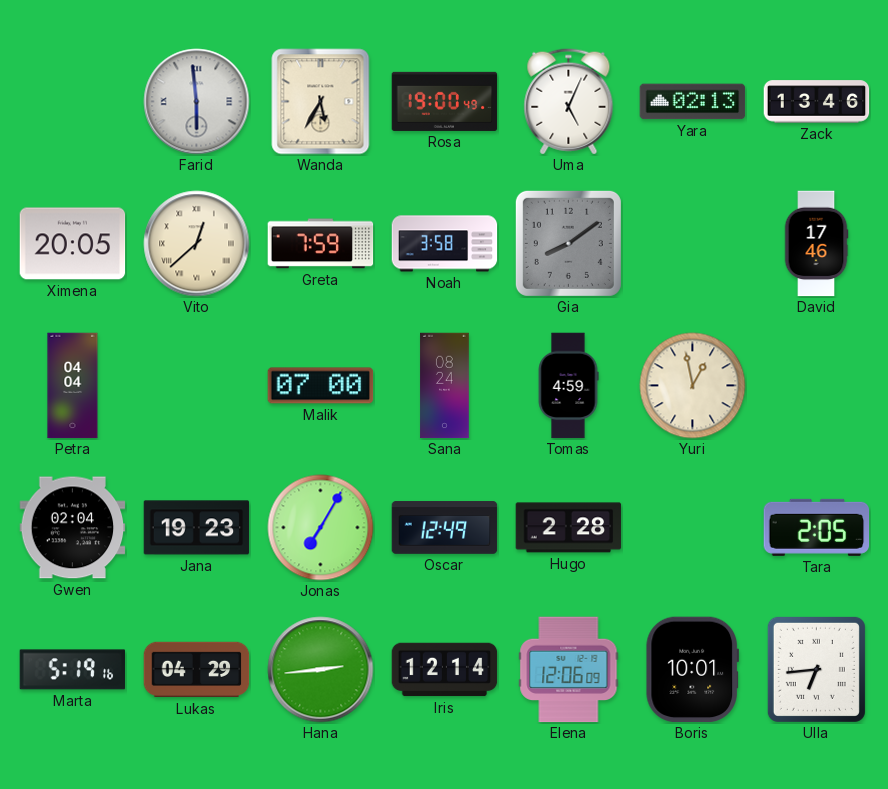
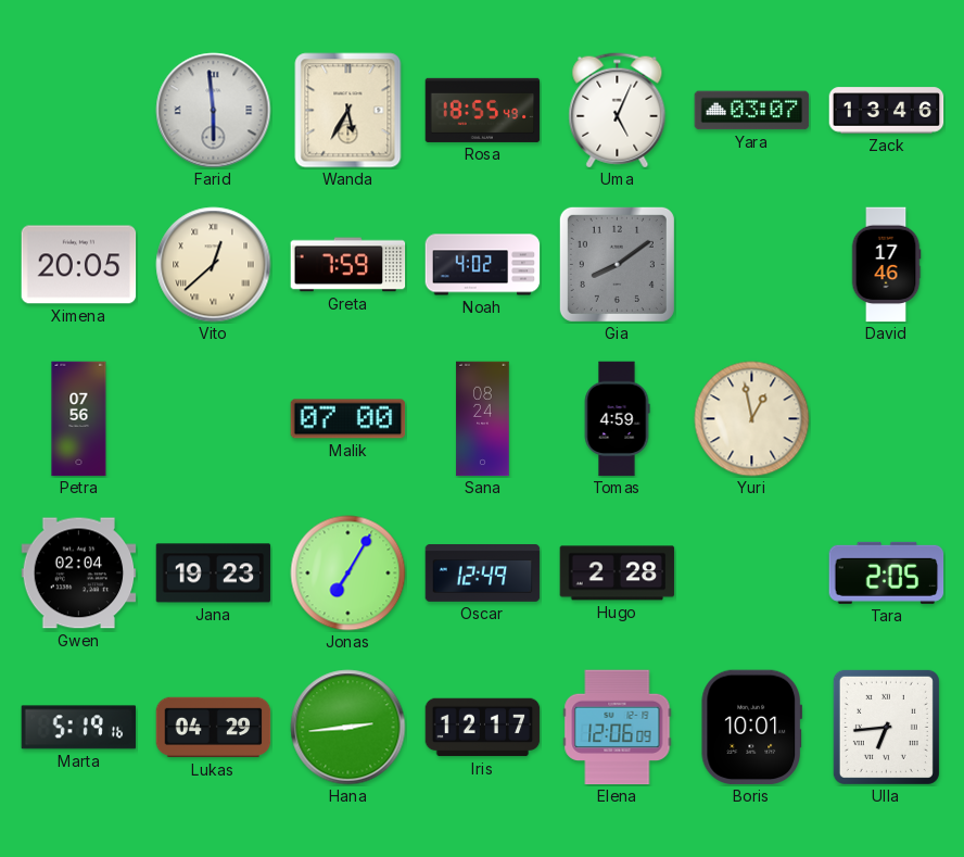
Rosa: 19:00 -> 18:55 (483, 110)
Yara: 02:13 -> 03:07 (752, 111)
Noah: 3:58 -> 4:02 (483, 265)
Petra: 04:04 -> 07:56 (79, 419)
Iris: 12:14 -> 12:17 (483, 728)
